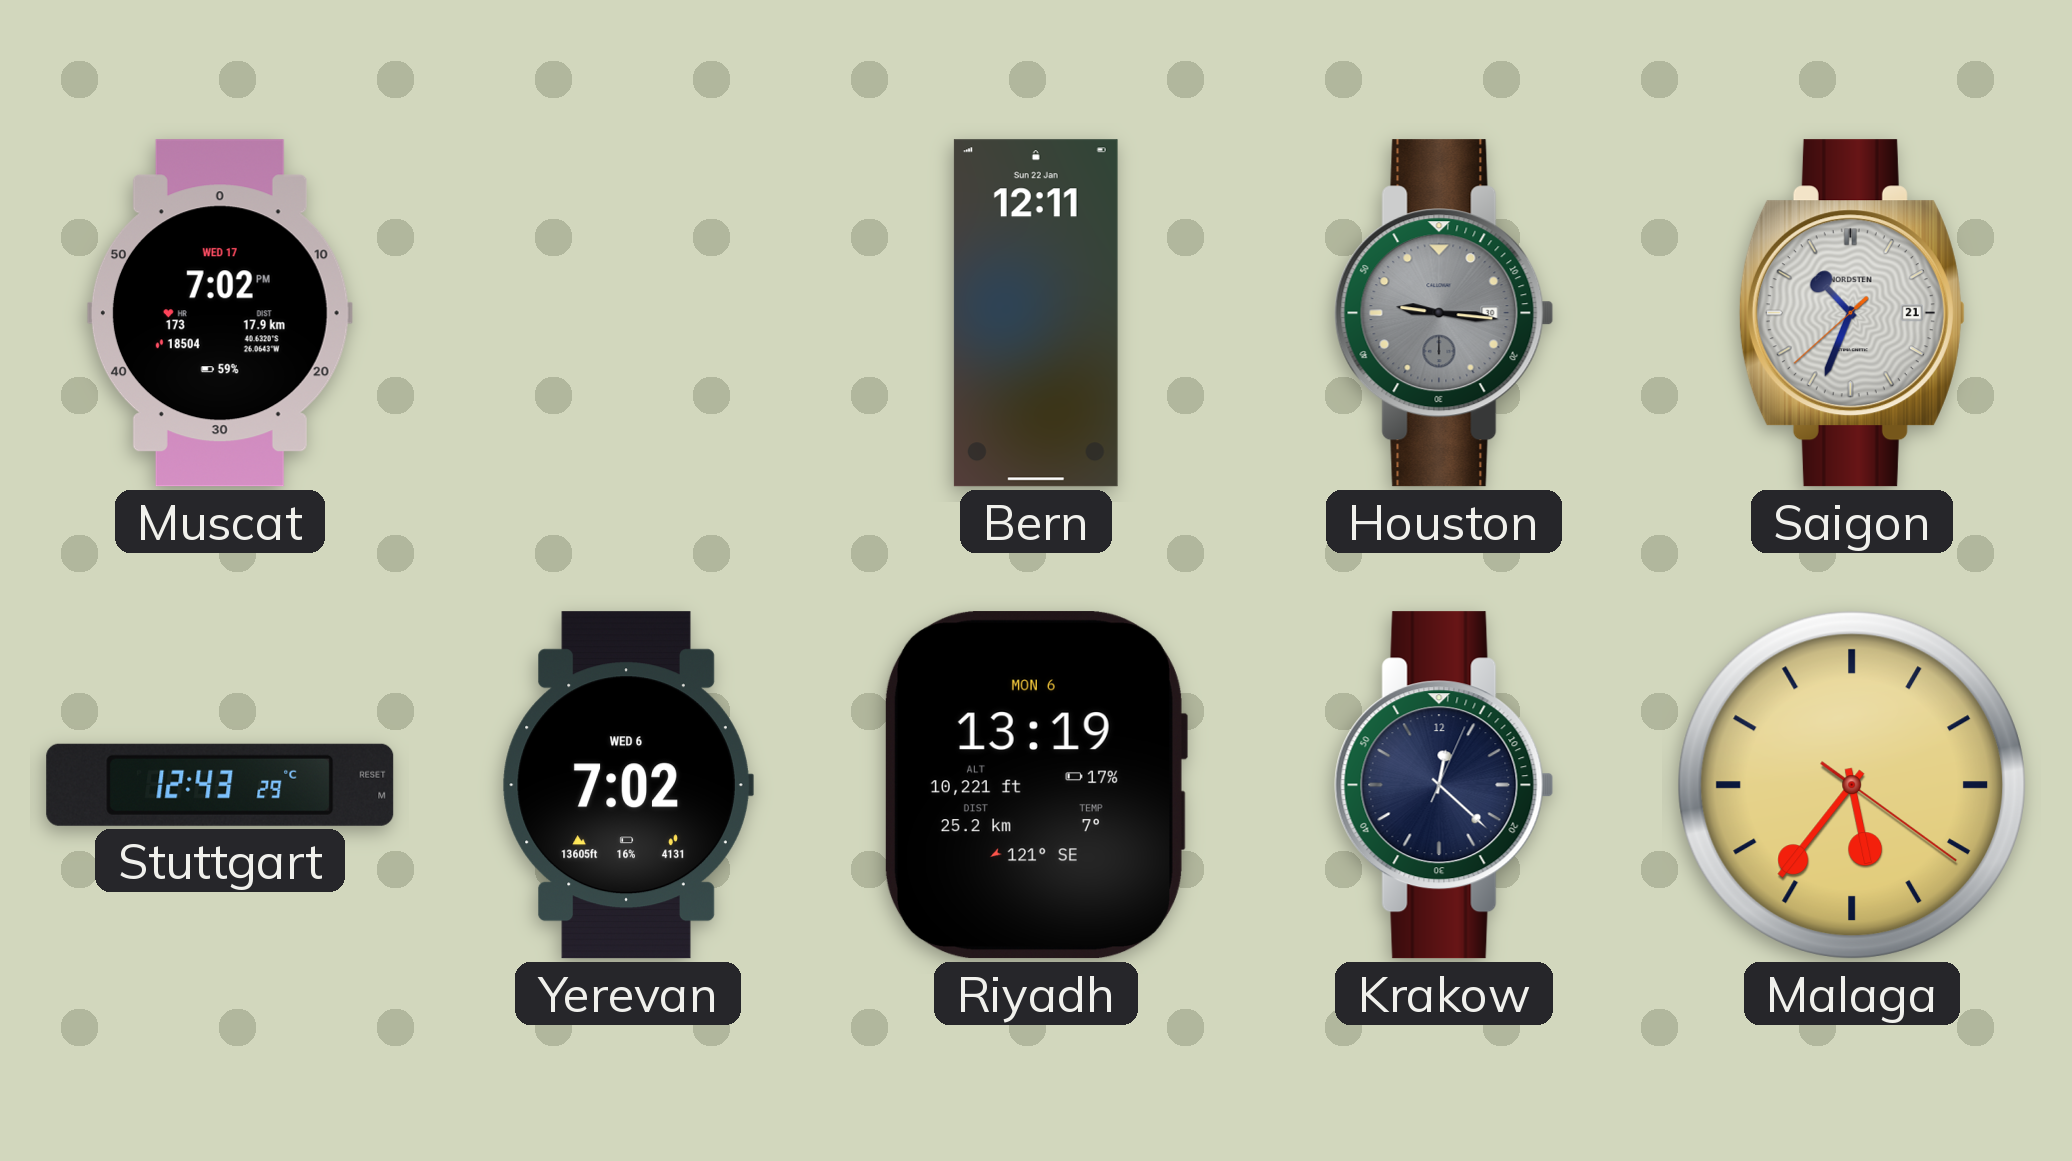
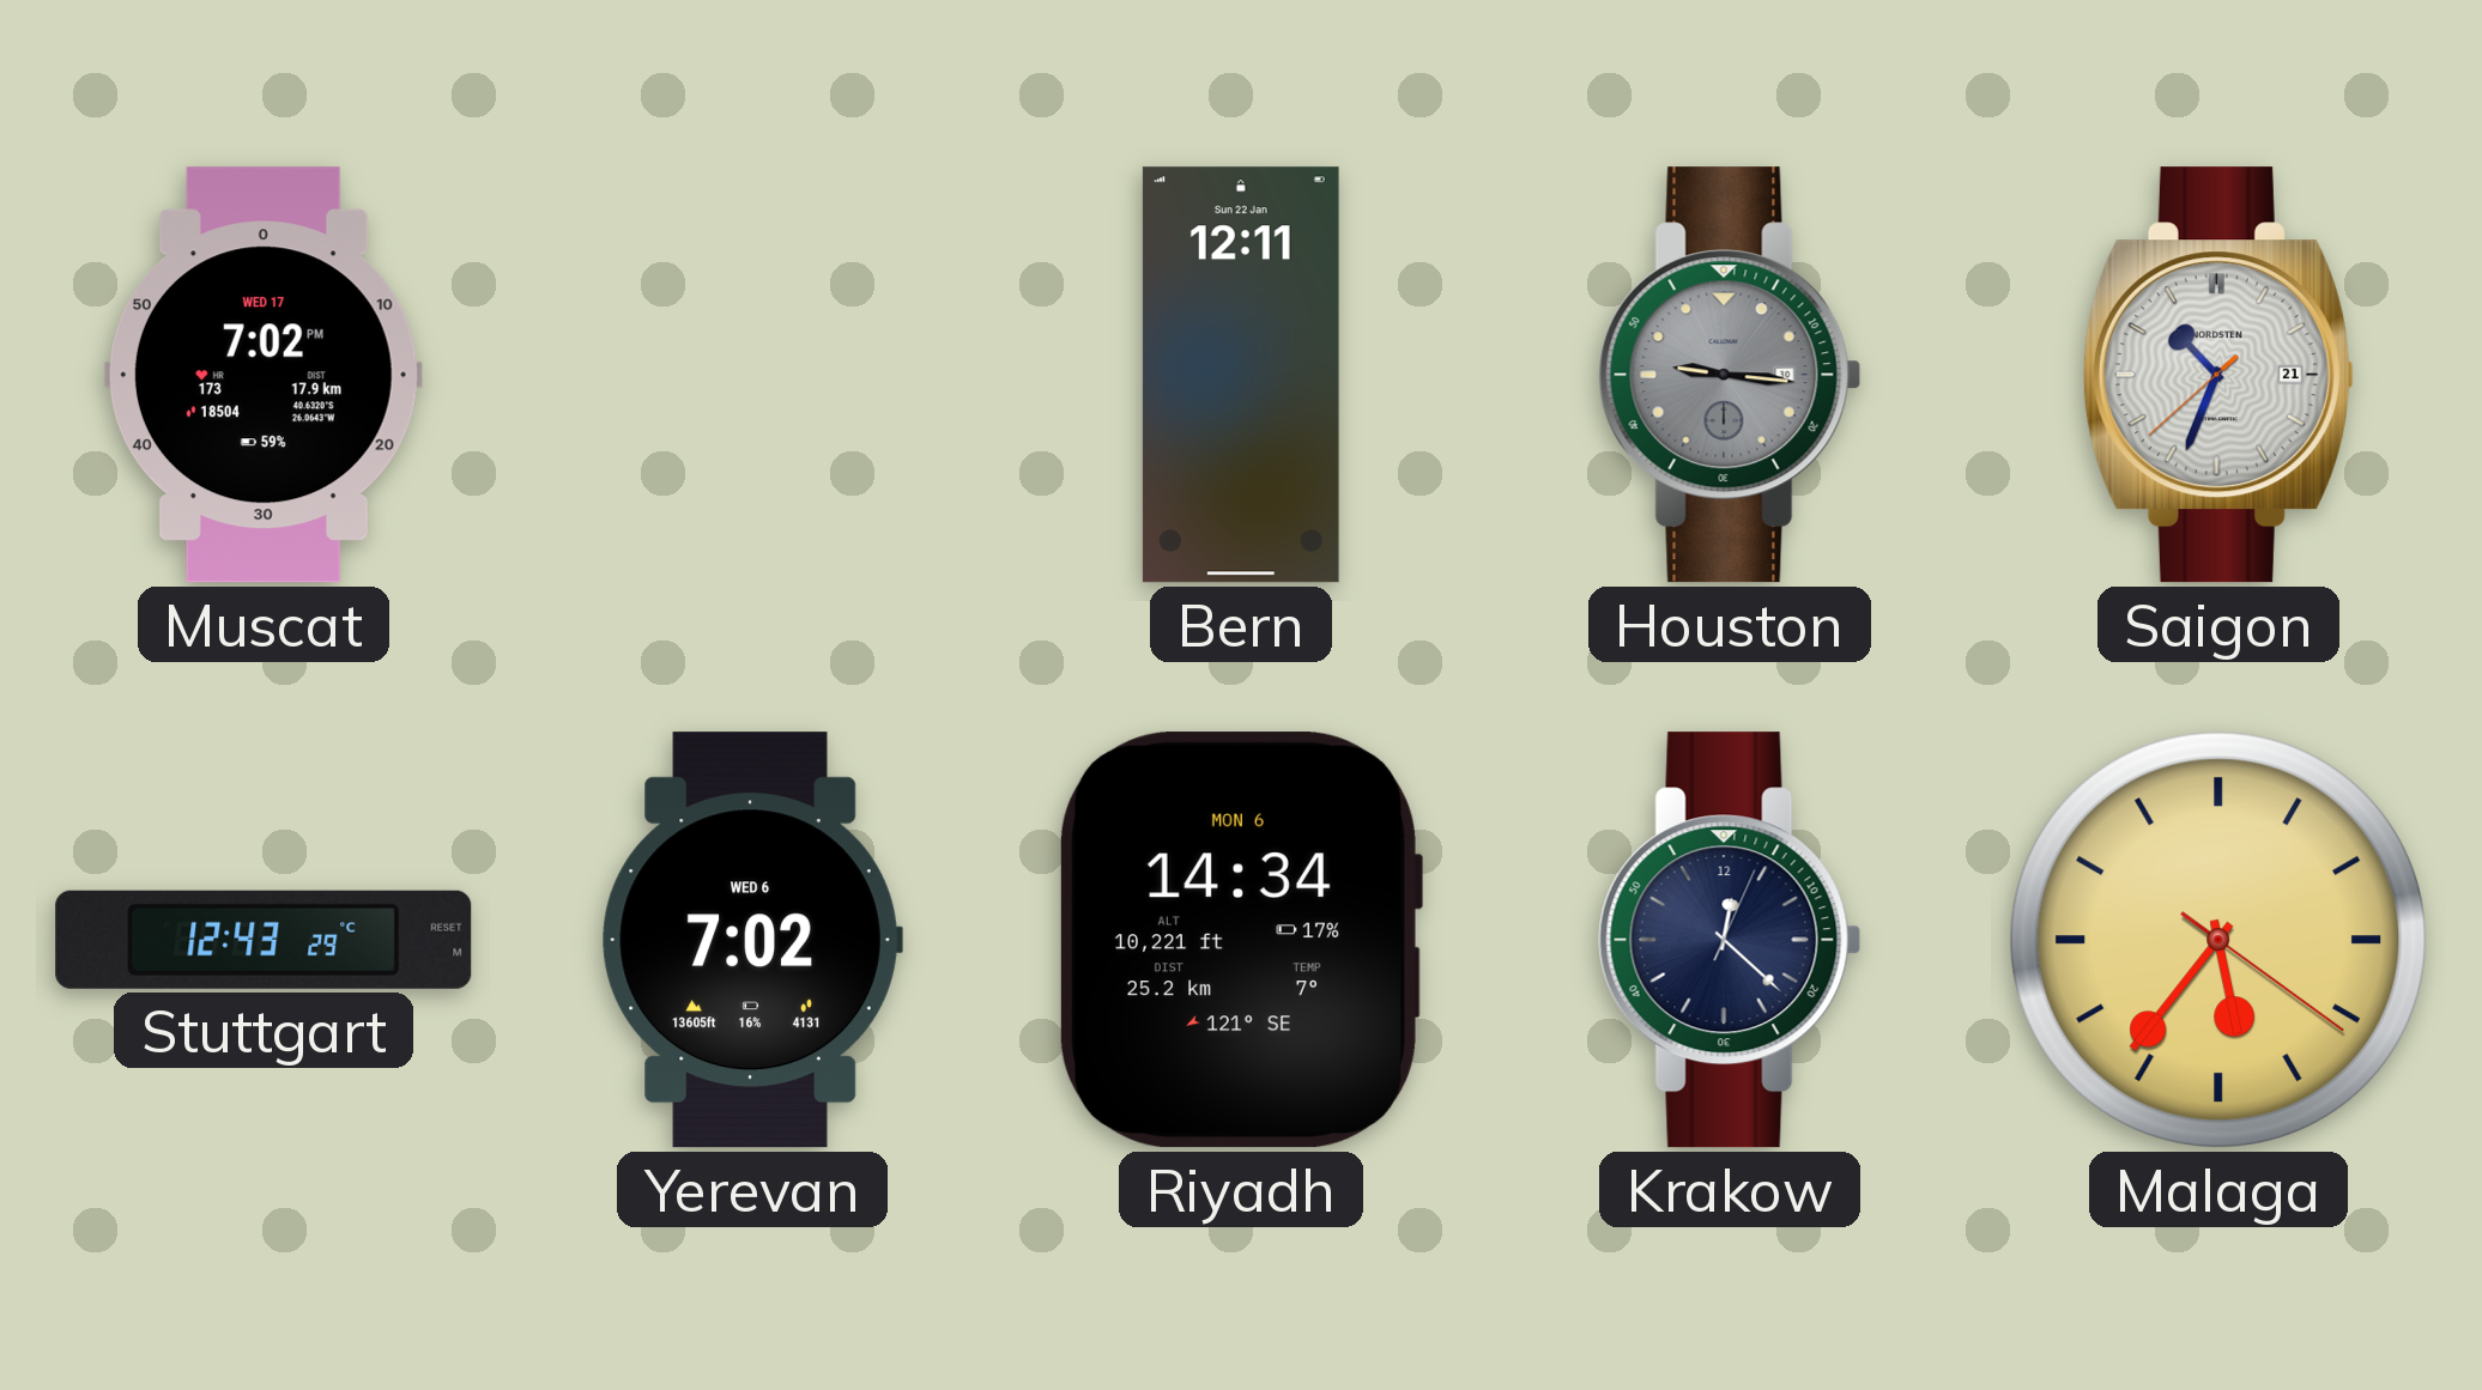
Riyadh: 13:19 -> 14:34 (1240, 940)
